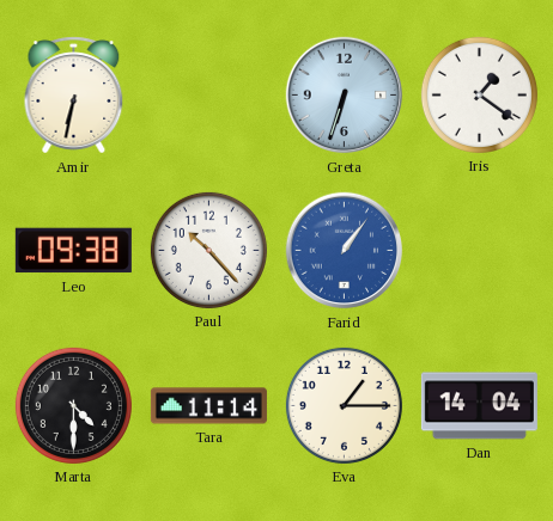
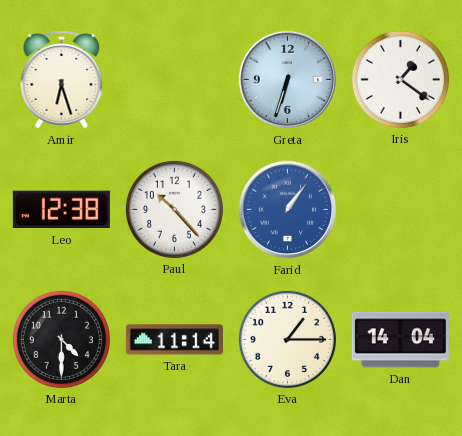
Amir: 6:32 -> 6:27 (62, 80)
Leo: 09:38 -> 12:38 (61, 210)
